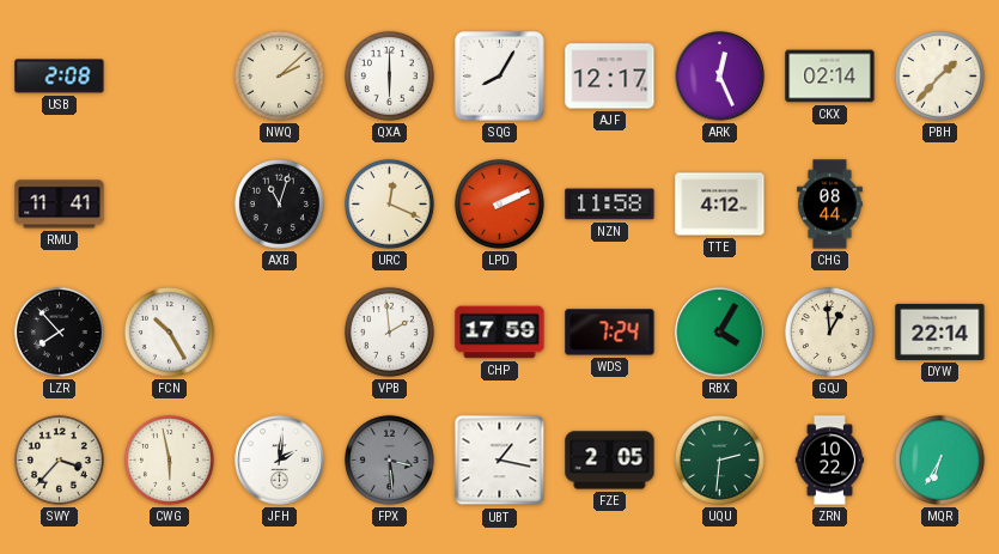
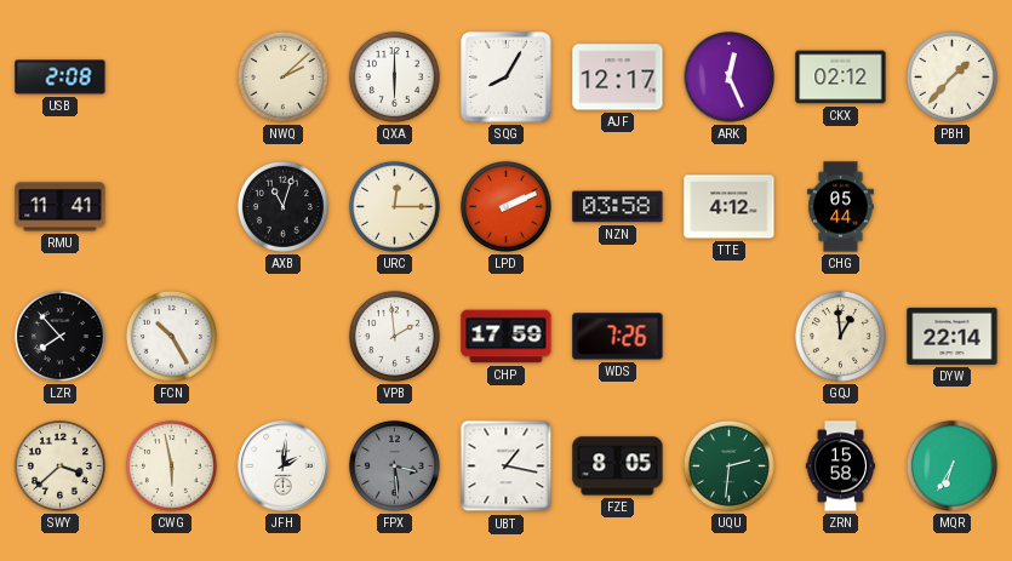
CKX: 02:14 -> 02:12 (841, 78)
URC: 12:19 -> 12:15 (394, 206)
NZN: 11:58 -> 03:58 (618, 207)
CHG: 08:44 -> 05:44 (841, 207)
WDS: 7:24 -> 7:26 (618, 337)
RBX: 4:05 -> none (720, 333)
SWY: 3:37 -> 3:38 (59, 465)
FZE: 2:05 -> 8:05 (618, 466)
ZRN: 10:22 -> 15:58 (841, 466)
